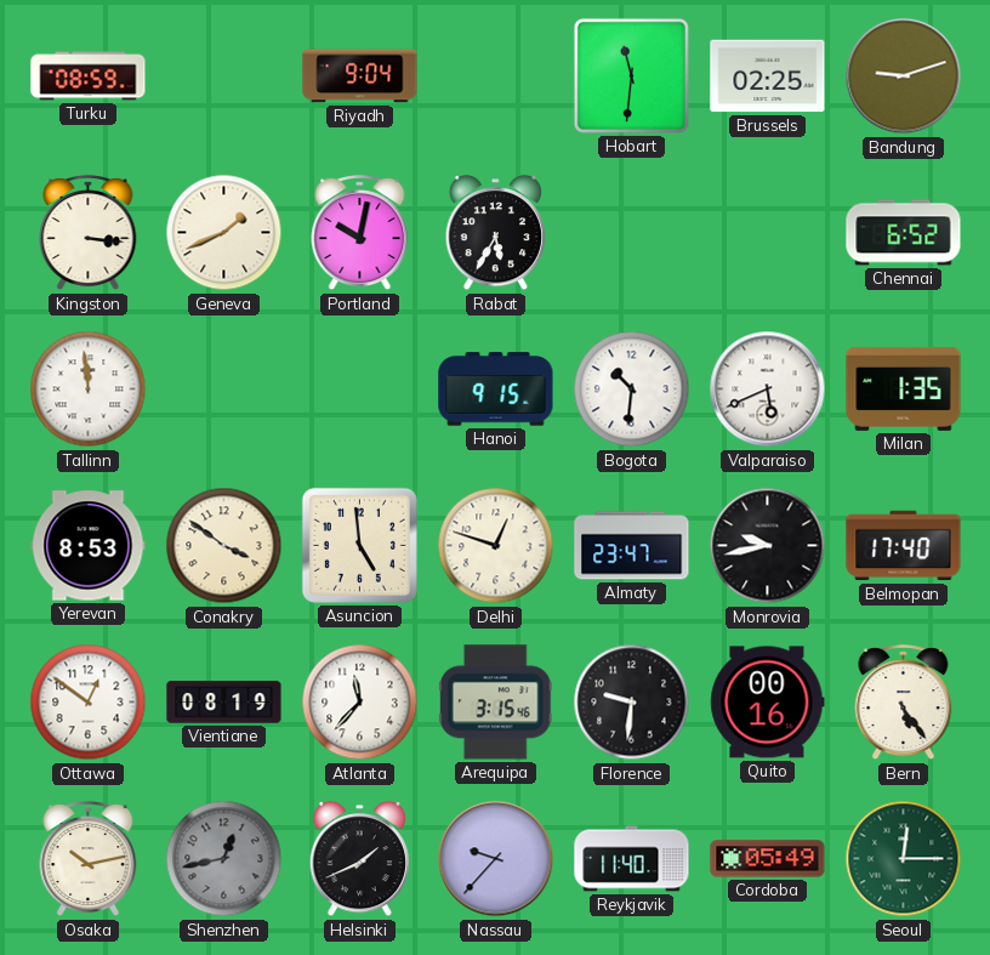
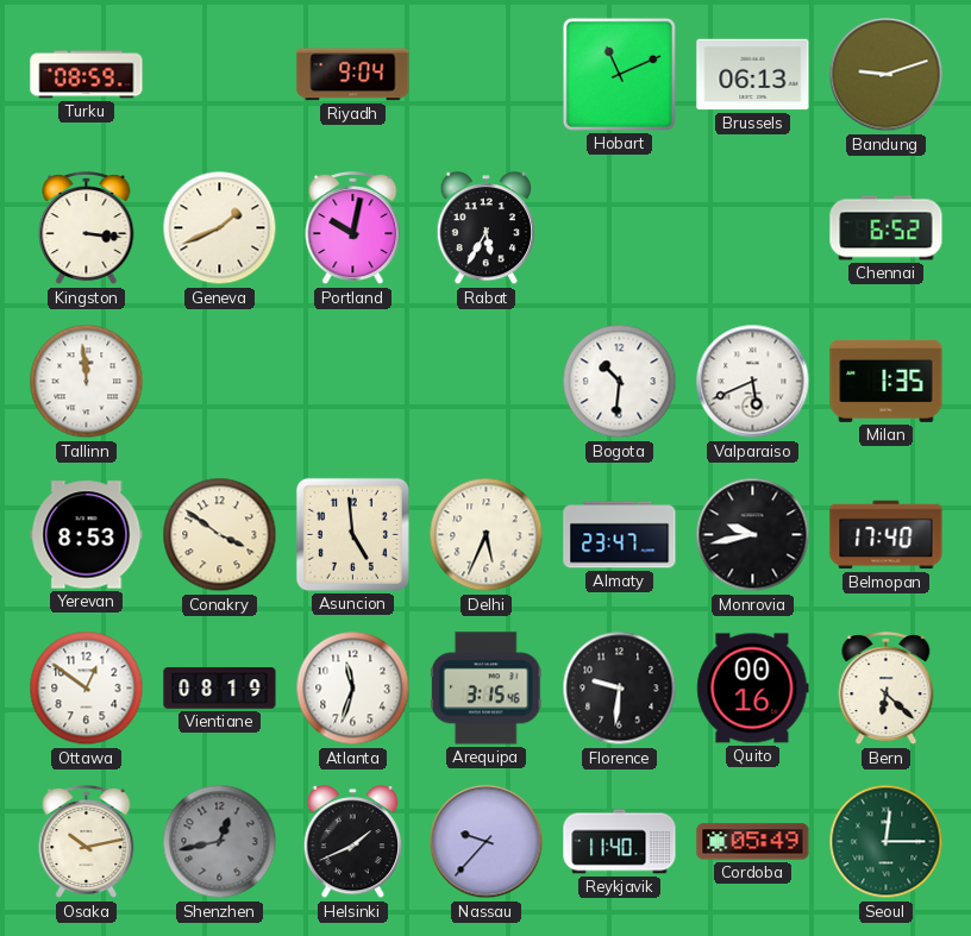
Hobart: 11:31 -> 11:11 (619, 74)
Brussels: 02:25 -> 06:13 (753, 75)
Hanoi: 9:15 -> none (496, 390)
Delhi: 12:48 -> 5:34 (487, 535)
Atlanta: 11:37 -> 11:33 (353, 689)
Bern: 5:24 -> 6:22 (887, 689)
